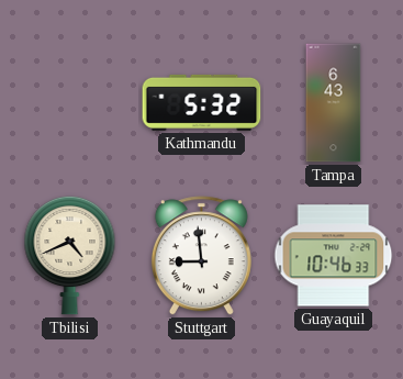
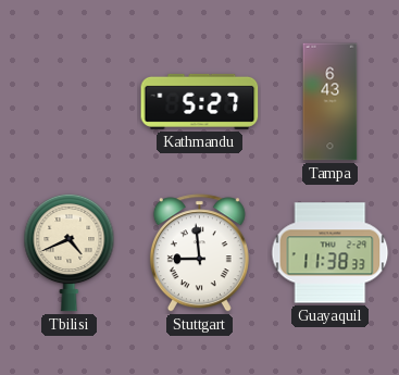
Kathmandu: 5:32 -> 5:27 (200, 101)
Guayaquil: 10:46 -> 11:38 (331, 253)
